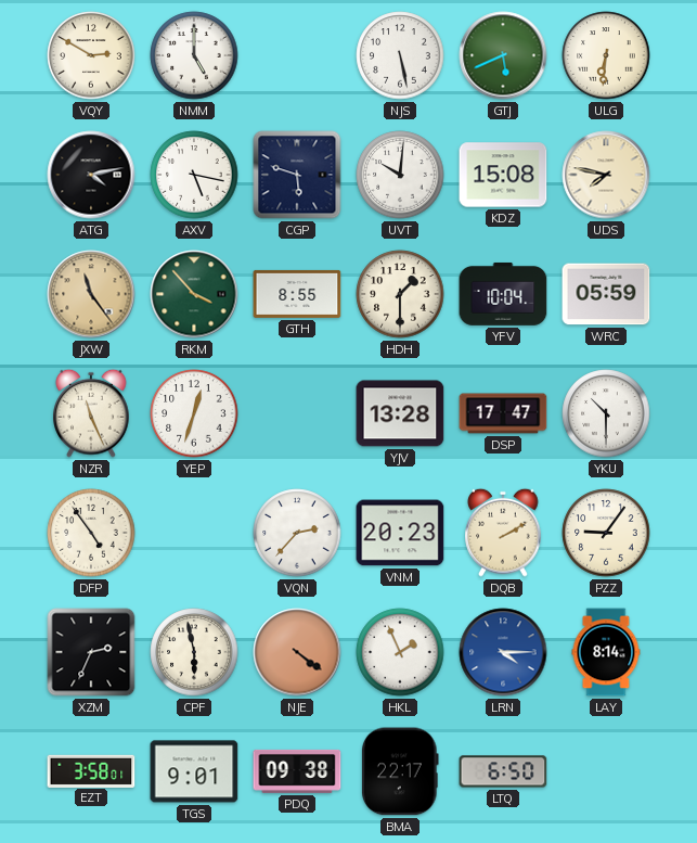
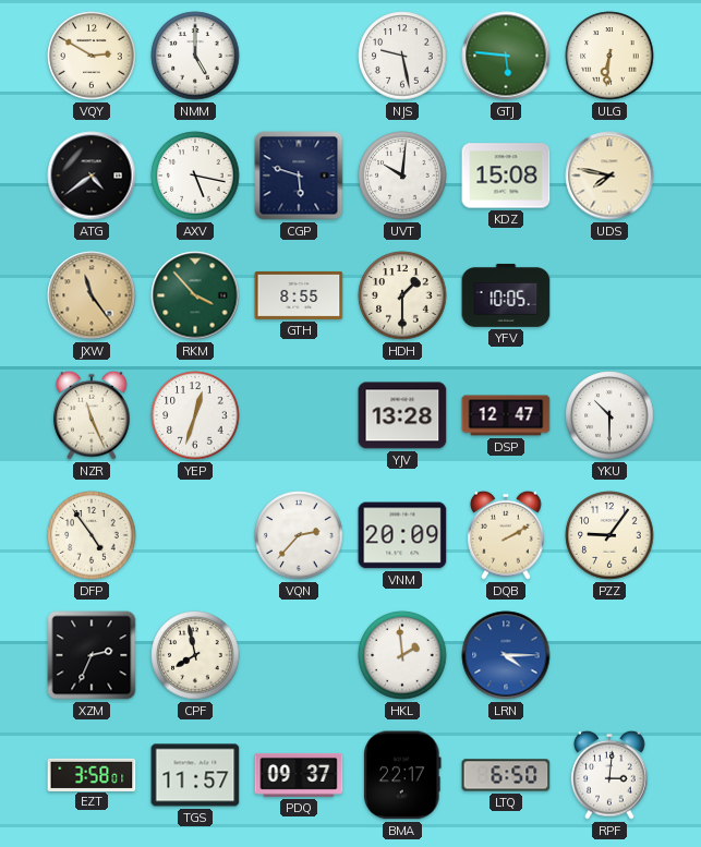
NJS: 5:28 -> 9:28 (402, 56)
GTJ: 5:41 -> 5:46 (506, 56)
ATG: 4:13 -> 4:39 (92, 176)
YFV: 10:04 -> 10:05 (506, 295)
WRC: 05:59 -> none (606, 294)
DSP: 17:47 -> 12:47 (506, 415)
VNM: 20:23 -> 20:09 (402, 535)
CPF: 5:58 -> 7:58 (195, 655)
NJE: 4:21 -> none (297, 652)
HKL: 1:56 -> 1:59 (402, 655)
LAY: 8:14 -> none (606, 652)
TGS: 9:01 -> 11:57 (195, 775)
PDQ: 09:38 -> 09:37 (299, 775)
RPF: none -> 3:01 (609, 775)
